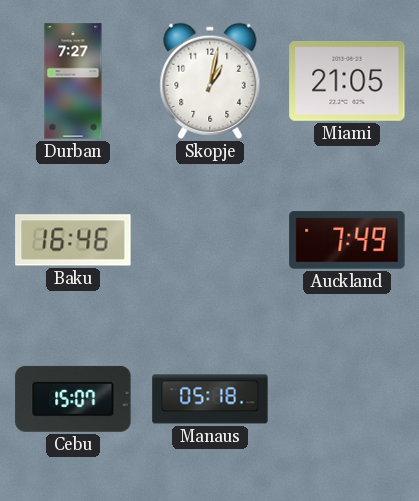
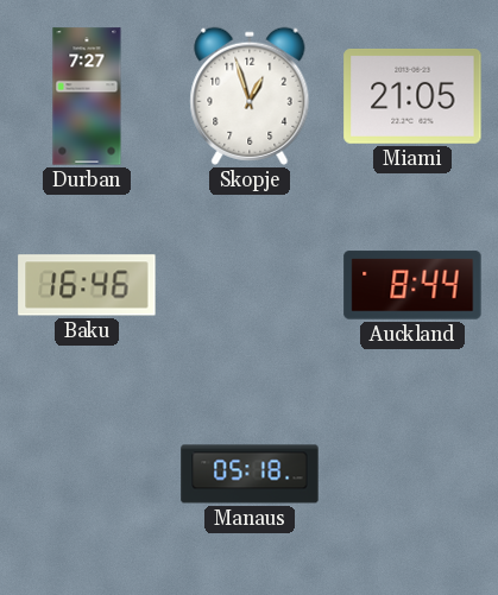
Skopje: 1:02 -> 12:57 (250, 96)
Auckland: 7:49 -> 8:44 (412, 285)
Cebu: 15:07 -> none (73, 399)
